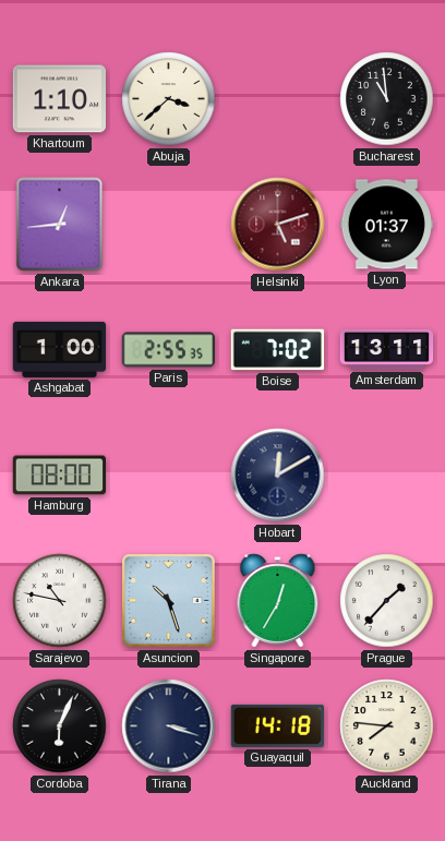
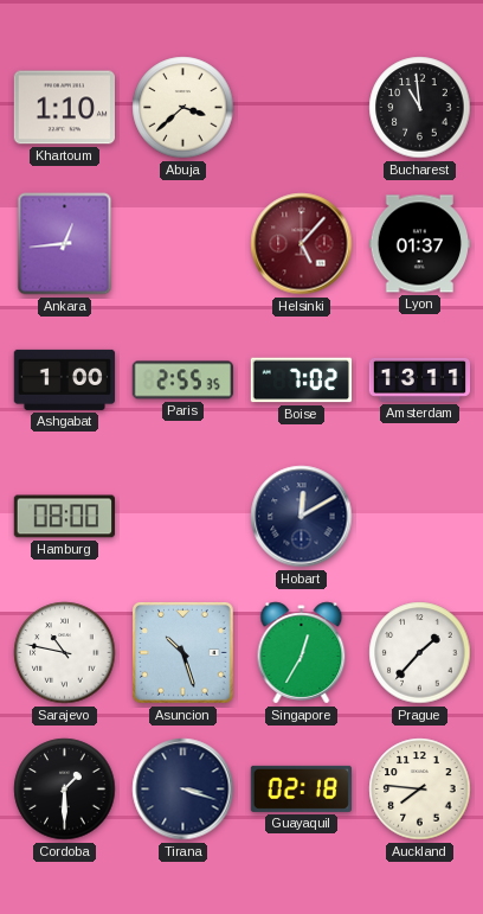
Helsinki: 5:12 -> 5:07 (302, 244)
Cordoba: 6:04 -> 1:30 (65, 790)
Guayaquil: 14:18 -> 02:18 (301, 788)
